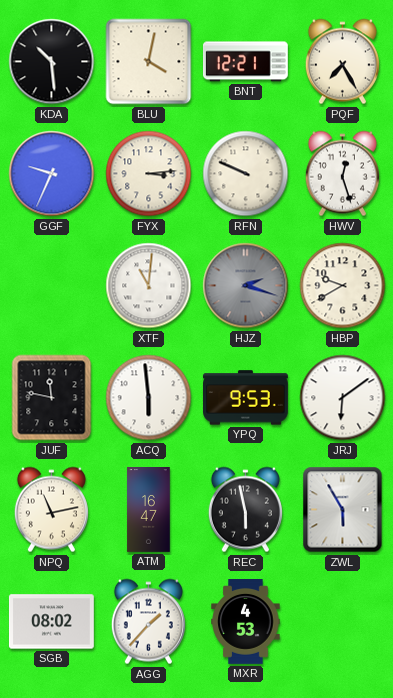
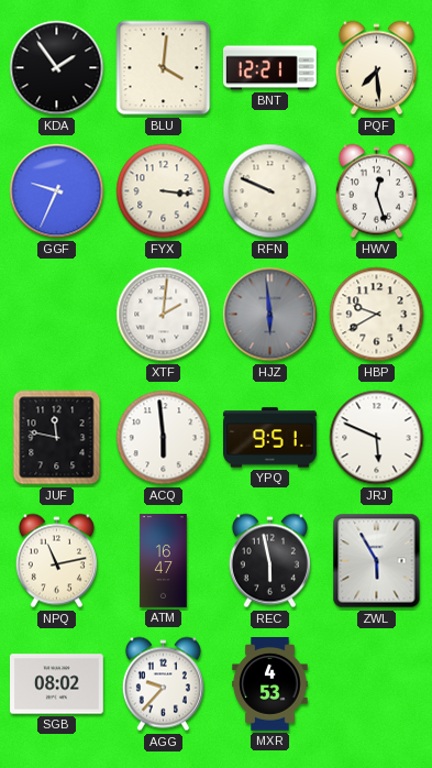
KDA: 10:29 -> 1:54 (57, 68)
BLU: 4:02 -> 4:01 (164, 68)
PQF: 7:25 -> 7:29 (376, 68)
FYX: 3:14 -> 3:16 (164, 191)
XTF: 11:01 -> 2:01 (164, 315)
HJZ: 2:18 -> 5:59 (270, 315)
YPQ: 9:53 -> 9:51 (270, 438)
JRJ: 6:09 -> 5:49 (377, 438)
AGG: 1:37 -> 9:37 (163, 684)
